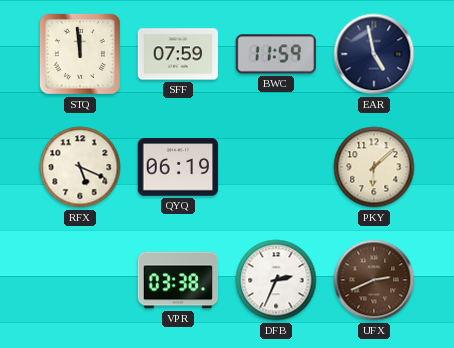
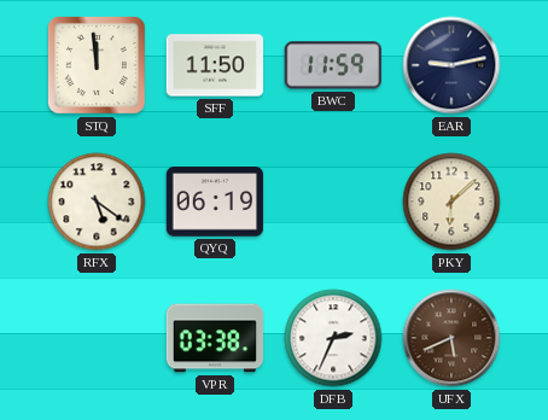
SFF: 07:59 -> 11:50 (215, 65)
EAR: 4:58 -> 9:13 (451, 65)
RFX: 5:19 -> 5:21 (97, 202)
UFX: 2:41 -> 5:41 (451, 338)
